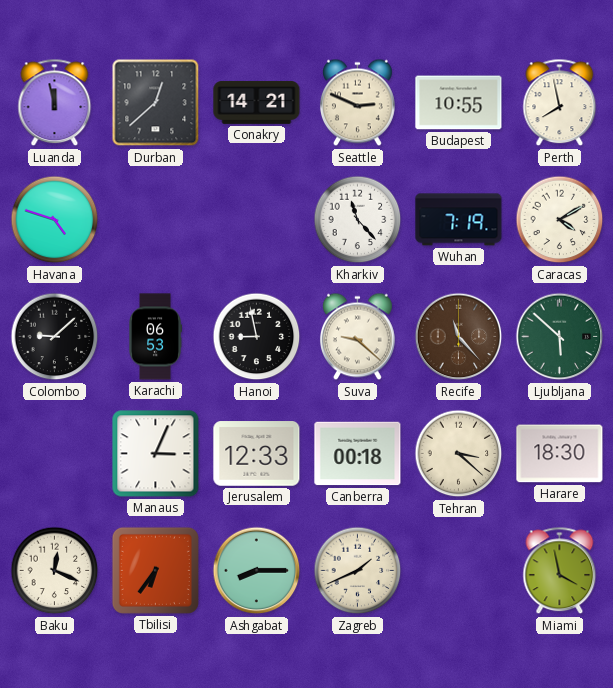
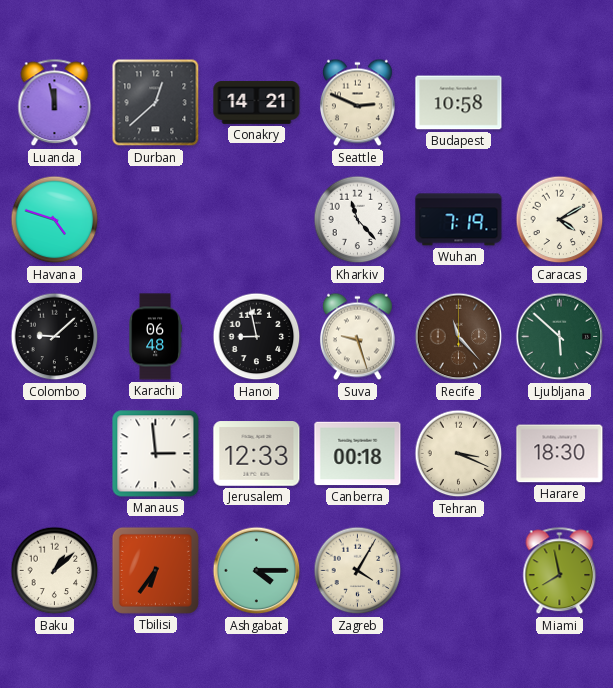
Budapest: 10:55 -> 10:58 (459, 103)
Perth: 7:58 -> none (560, 103)
Karachi: 06:53 -> 06:48 (155, 337)
Suva: 9:22 -> 9:27 (357, 337)
Manaus: 3:04 -> 2:59 (156, 454)
Tehran: 3:22 -> 3:19 (459, 454)
Baku: 12:19 -> 1:08 (55, 571)
Ashgabat: 8:15 -> 4:15 (257, 571)
Zagreb: 1:41 -> 4:05 (358, 571)
Miami: 3:58 -> 7:58 (560, 571)
